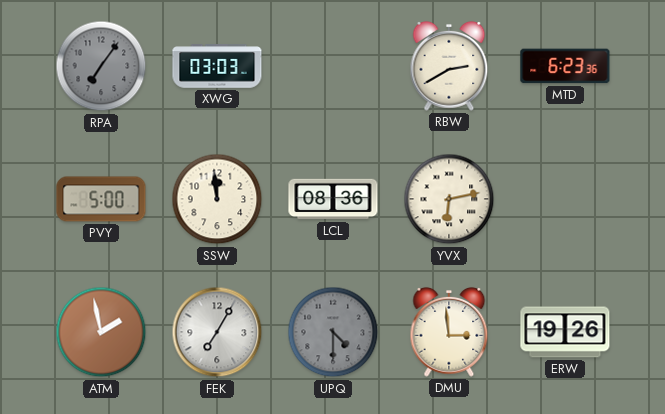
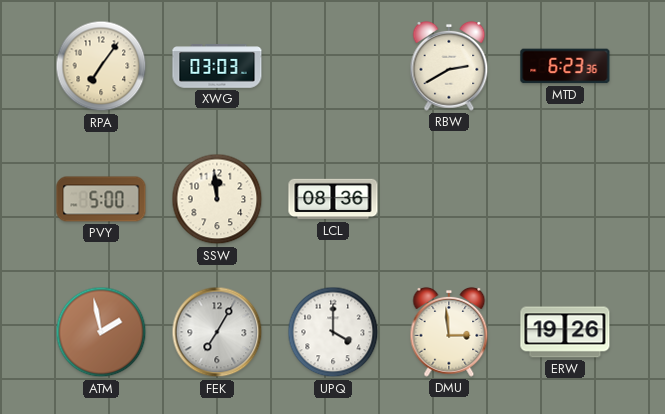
RPA dial: grey -> cream (101, 66)
YVX: 6:13 -> none (449, 199)
UPQ: 4:30 -> 4:00 (333, 332)
UPQ dial: grey -> white (333, 332)
